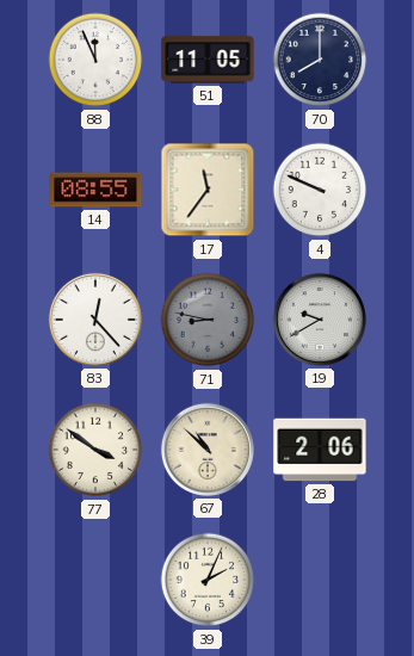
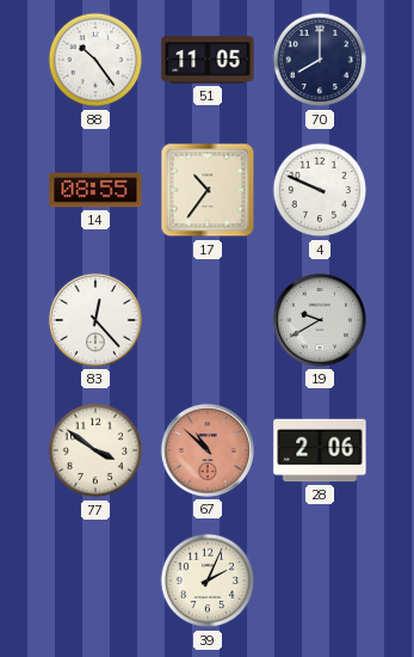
88: 11:56 -> 10:24 (95, 60)
17: 11:36 -> 10:36 (208, 190)
71: 8:47 -> none (208, 320)
67 dial: cream -> salmon (208, 450)
